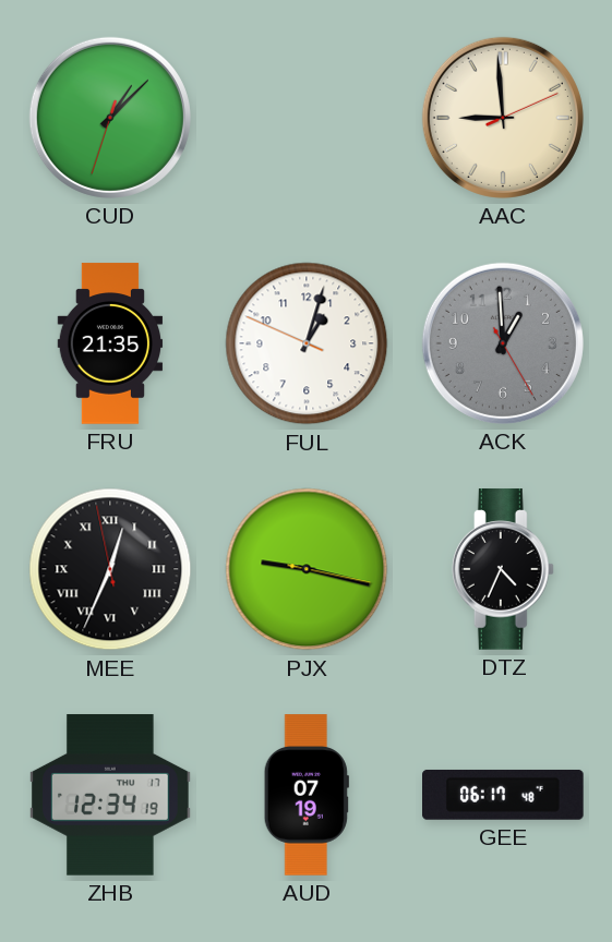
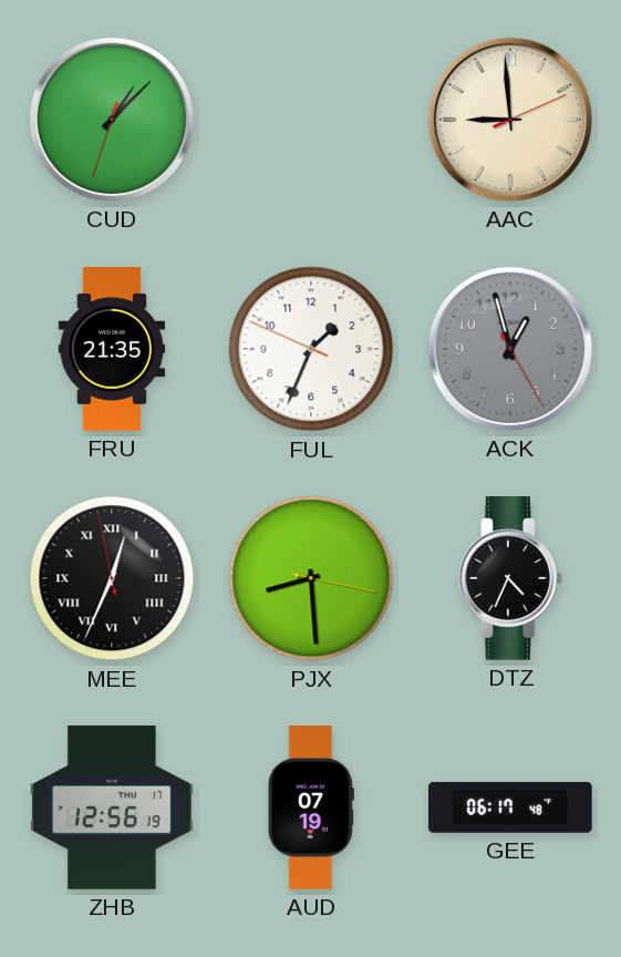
FUL: 1:02 -> 1:33 (311, 349)
ACK: 12:59 -> 12:57 (510, 349)
PJX: 9:17 -> 8:29 (311, 578)
ZHB: 12:34 -> 12:56 (112, 807)
